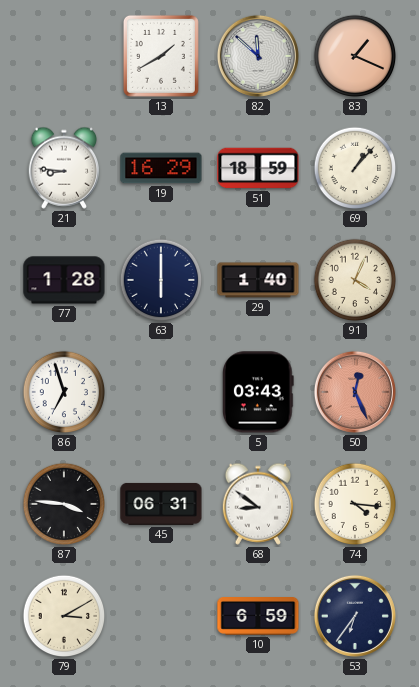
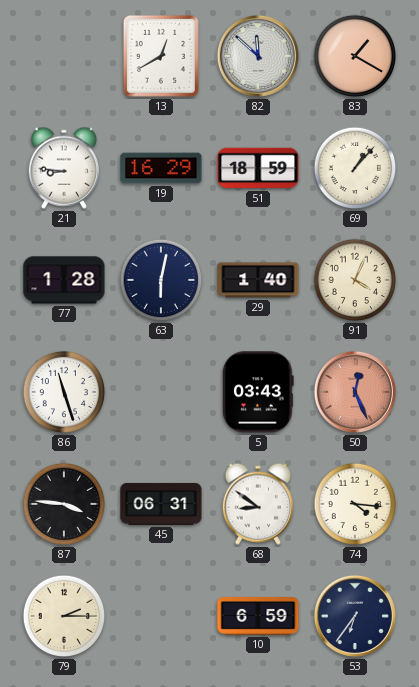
13: 1:40 -> 12:40 (161, 56)
83: 1:19 -> 1:20 (355, 56)
63: 6:00 -> 6:02 (161, 280)
86: 6:57 -> 11:27 (64, 392)
79: 3:10 -> 2:15 (64, 616)
